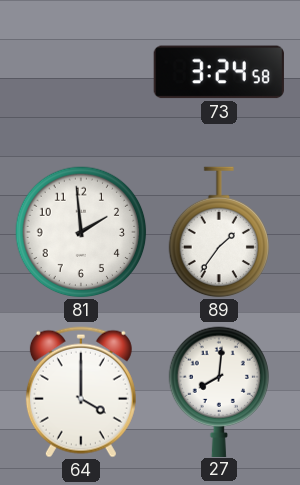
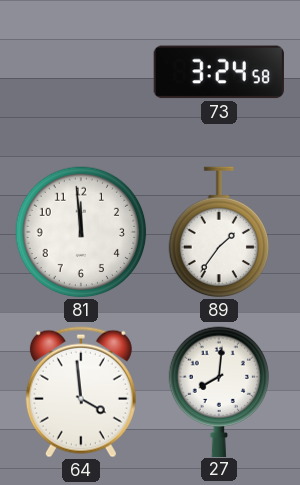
81: 1:59 -> 11:59 (81, 232)
64: 4:00 -> 3:59 (81, 392)
